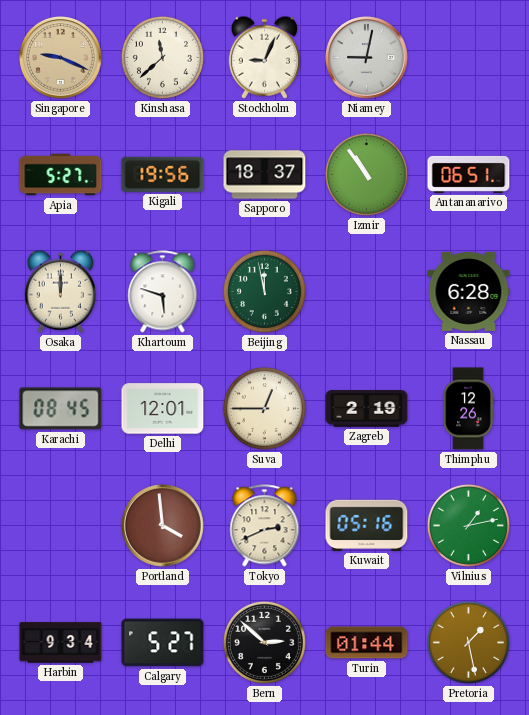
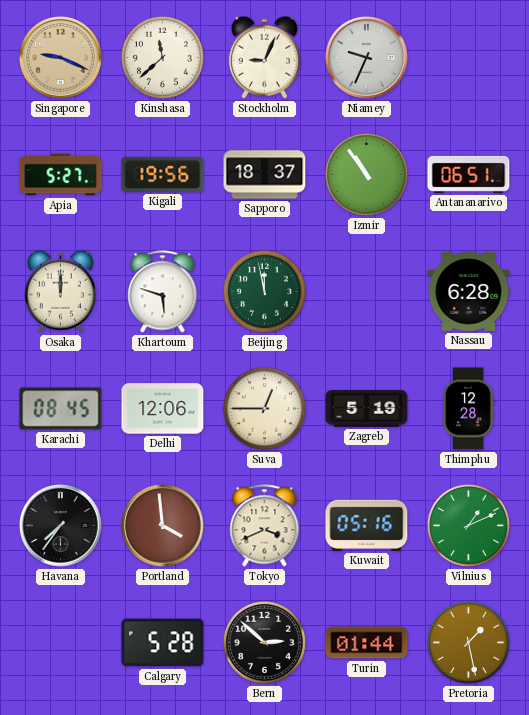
Niamey: 9:02 -> 9:34 (367, 58)
Delhi: 12:01 -> 12:06 (163, 409)
Zagreb: 2:19 -> 5:19 (367, 409)
Thimphu: 12:26 -> 12:28 (468, 409)
Havana: none -> 7:36 (61, 526)
Tokyo: 2:41 -> 3:41 (265, 526)
Vilnius: 1:13 -> 1:11 (468, 525)
Harbin: 9:34 -> none (61, 643)
Calgary: 5:27 -> 5:28 (163, 643)
